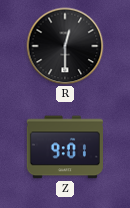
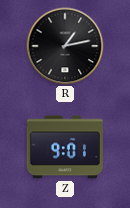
R: 12:30 -> 1:13 (65, 46)
